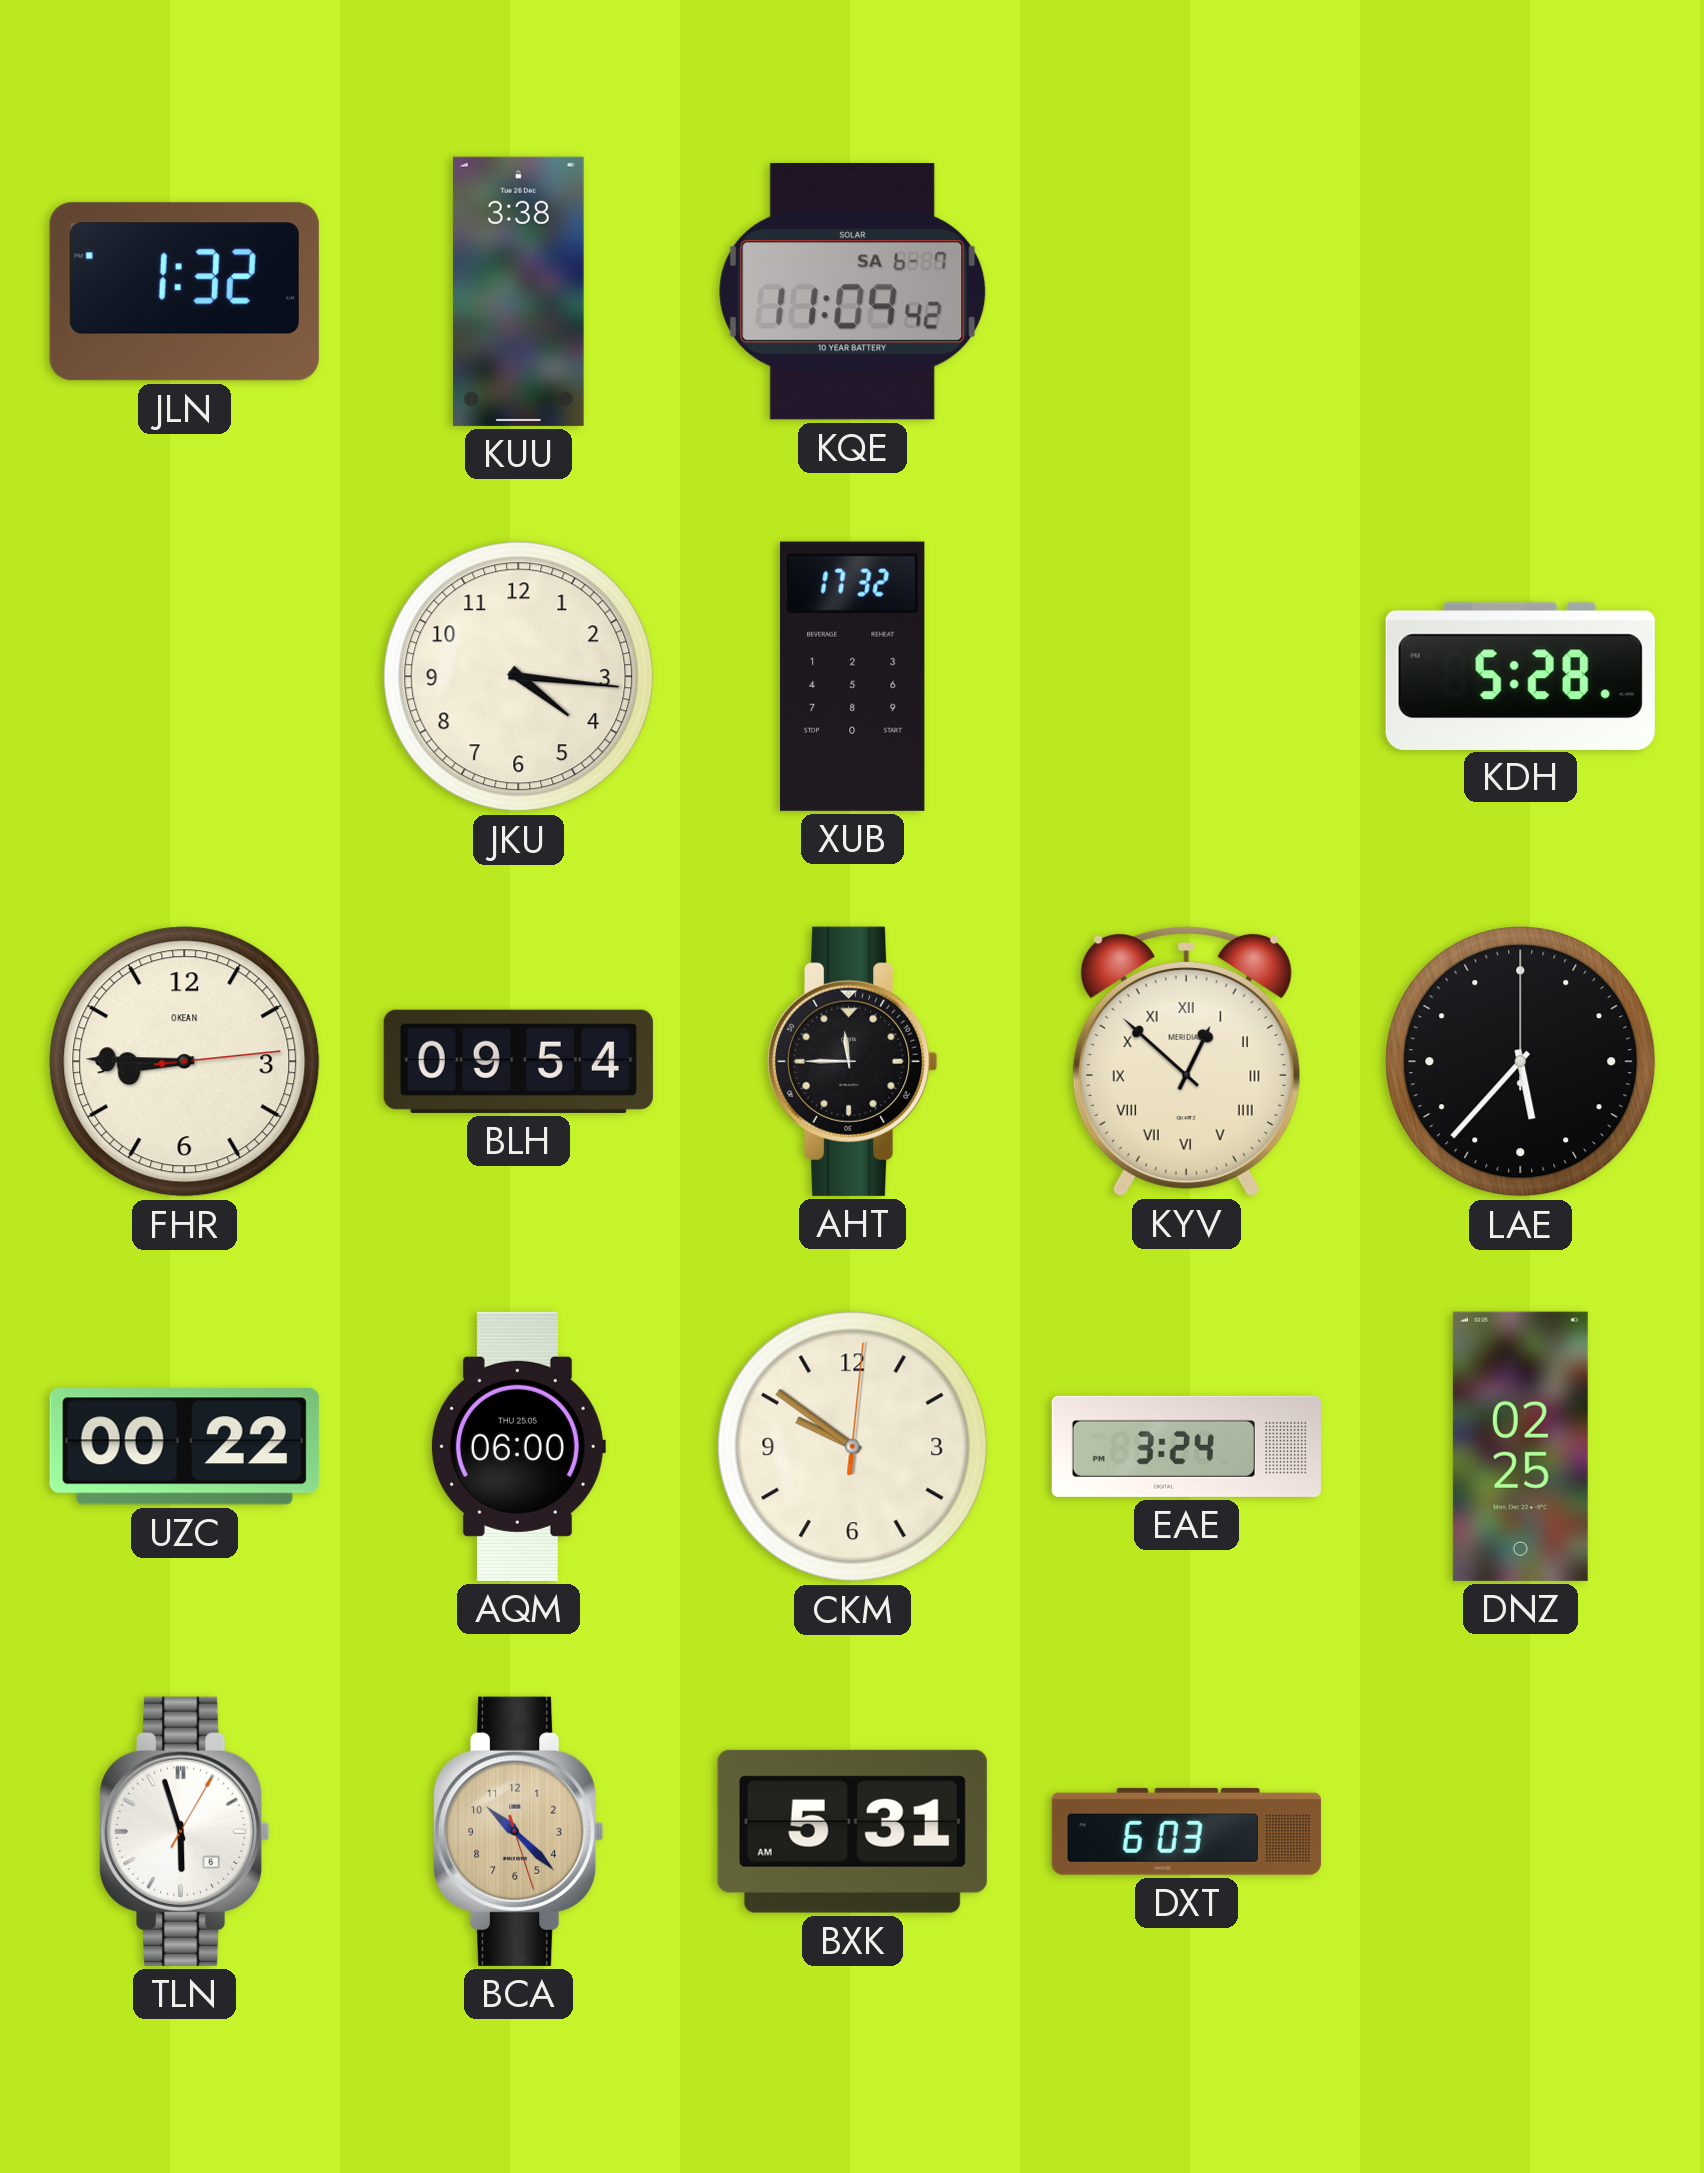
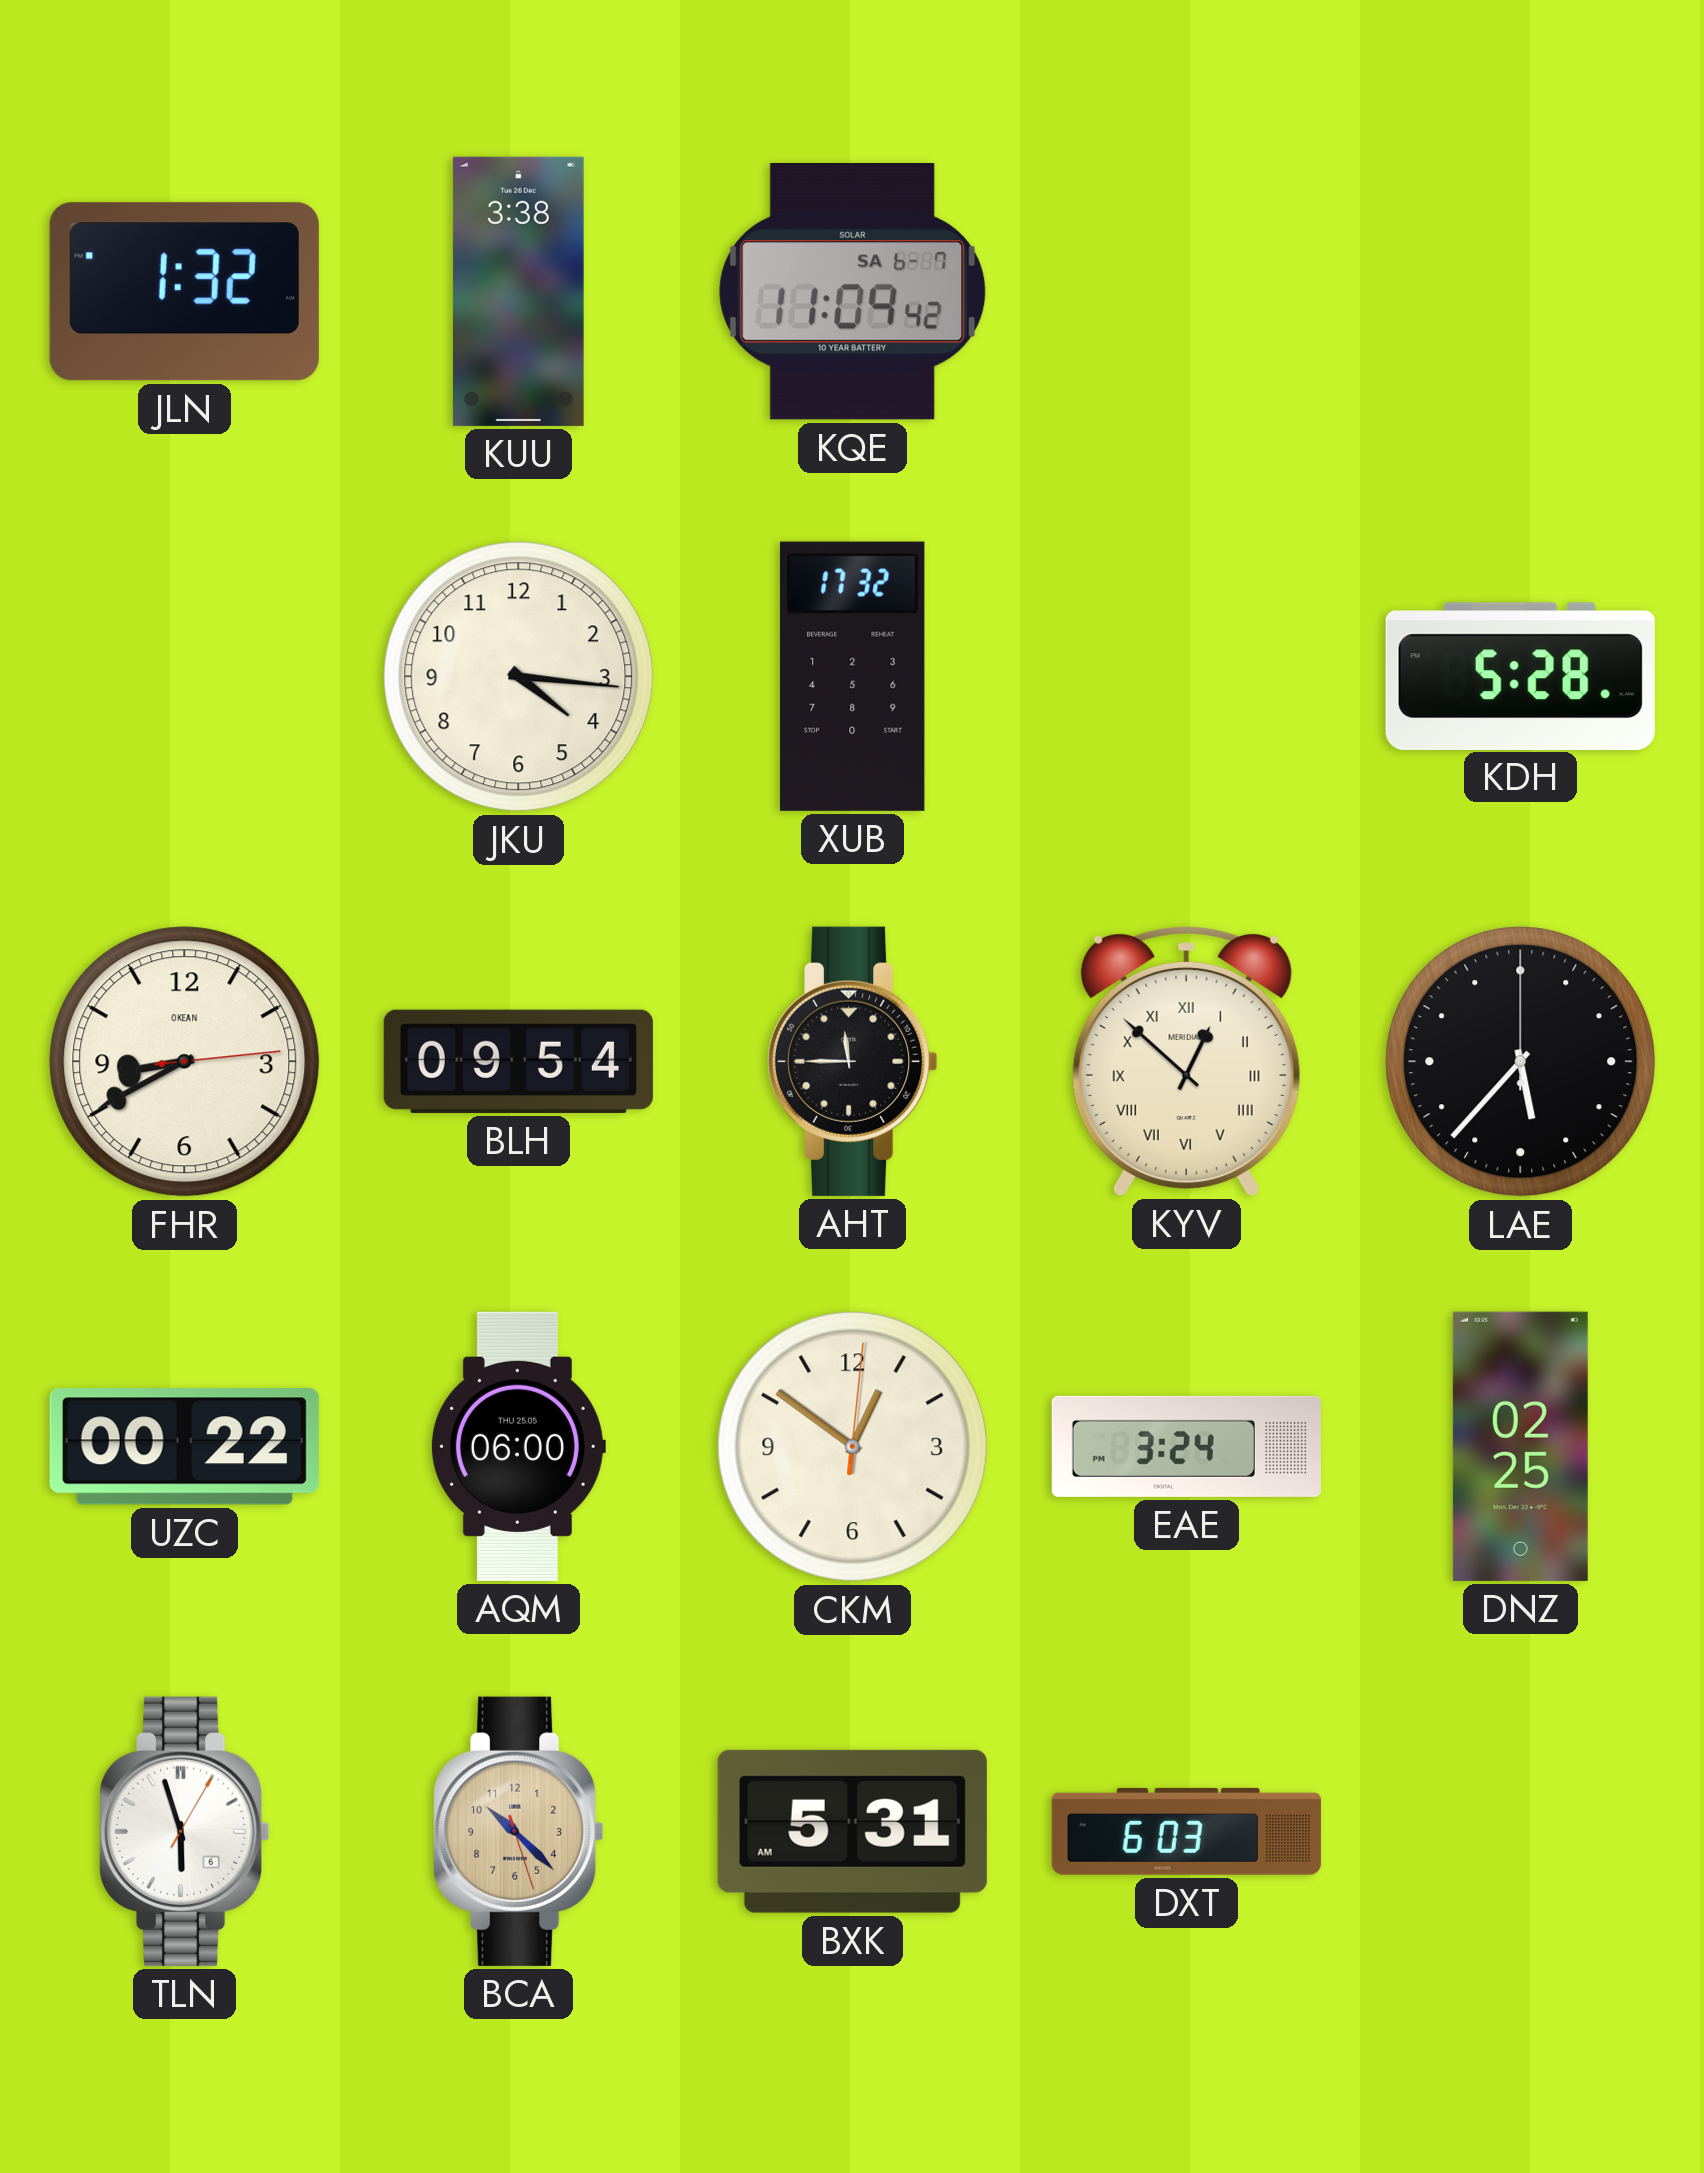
FHR: 8:45 -> 8:40 (185, 1062)
CKM: 9:51 -> 12:51 (853, 1447)
